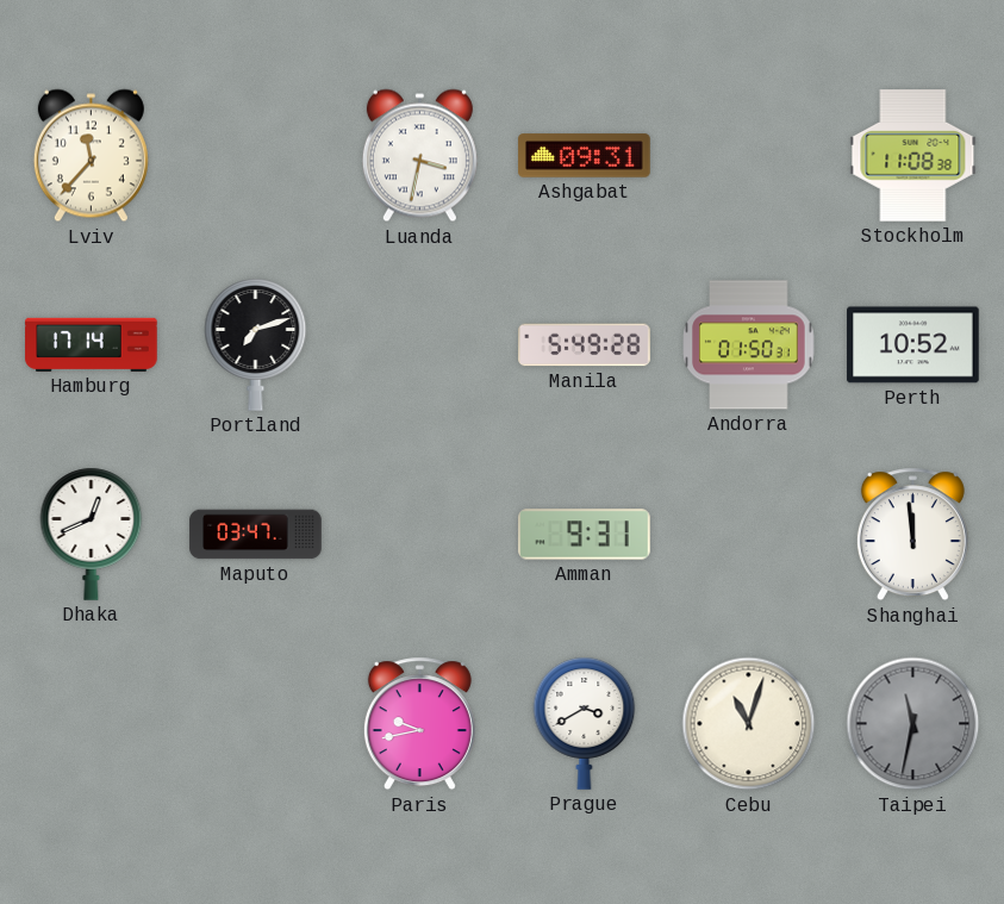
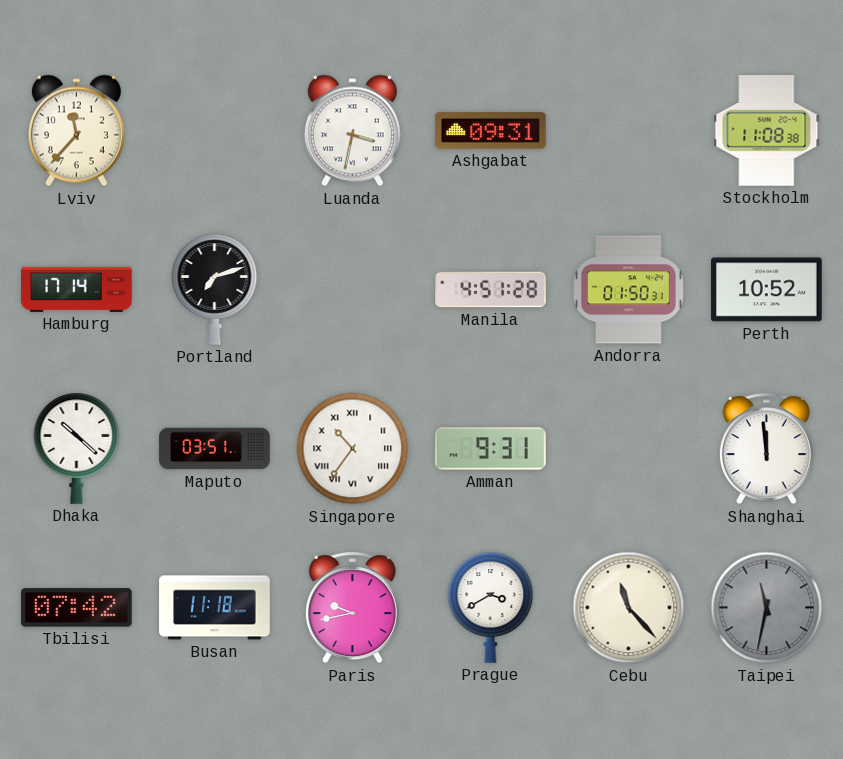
Manila: 5:49 -> 4:51 (491, 290)
Dhaka: 12:41 -> 10:22 (77, 448)
Maputo: 03:47 -> 03:51 (215, 449)
Singapore: none -> 10:36 (353, 449)
Tbilisi: none -> 07:42 (77, 608)
Busan: none -> 11:18 (215, 608)
Cebu: 11:03 -> 11:23 (629, 608)
